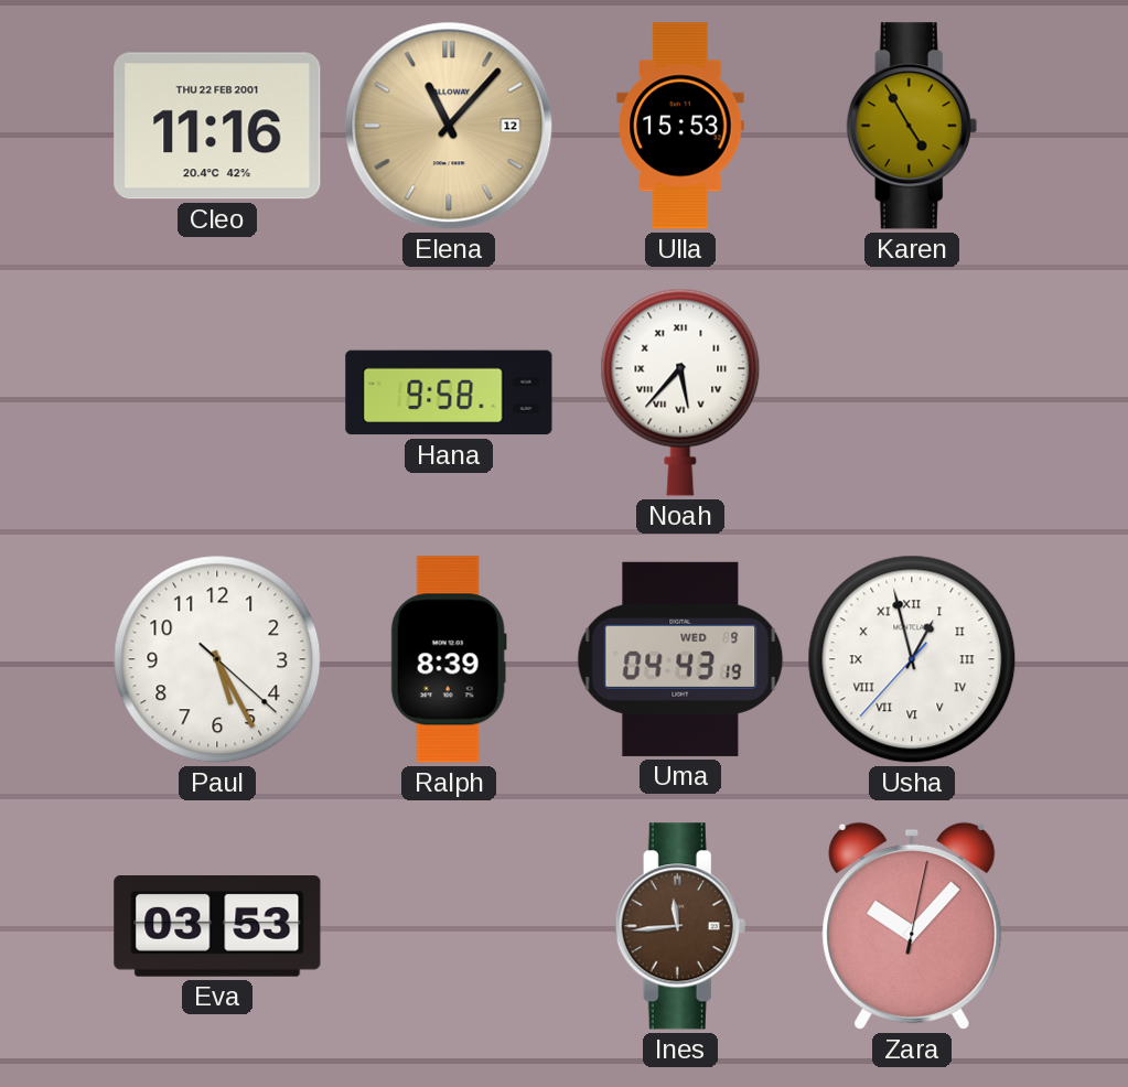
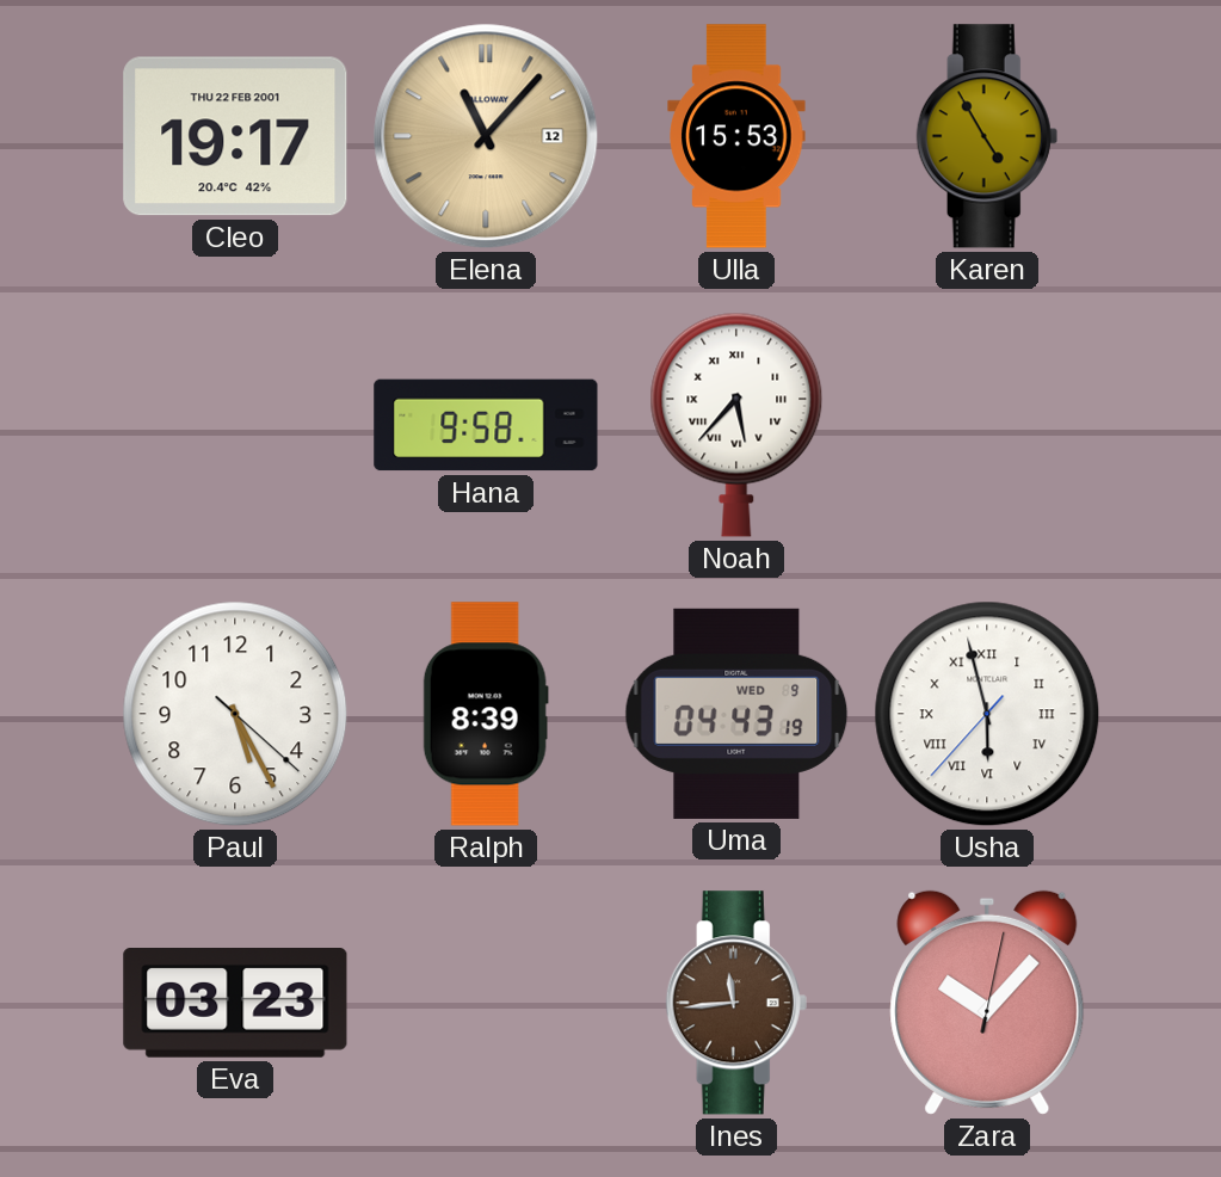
Cleo: 11:16 -> 19:17 (235, 136)
Usha: 12:57 -> 5:57 (987, 714)
Eva: 03:53 -> 03:23 (235, 1004)
